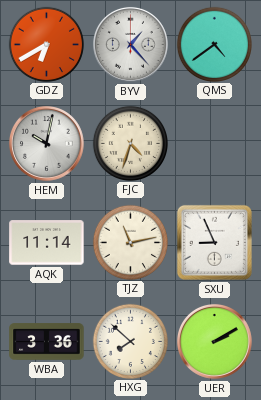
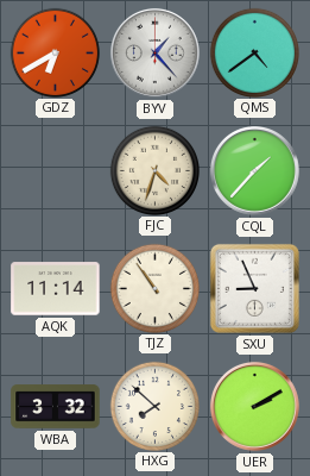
HEM: 10:02 -> none (47, 144)
CQL: none -> 1:37 (255, 171)
TJZ: 11:13 -> 10:54 (154, 288)
WBA: 3:36 -> 3:32 (56, 407)
